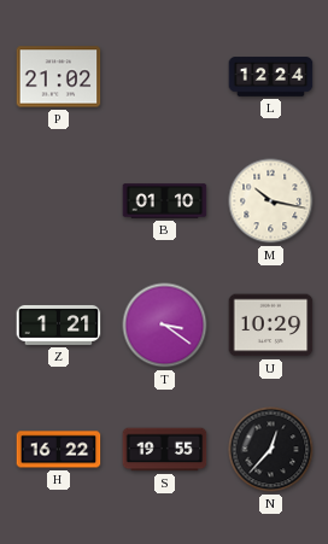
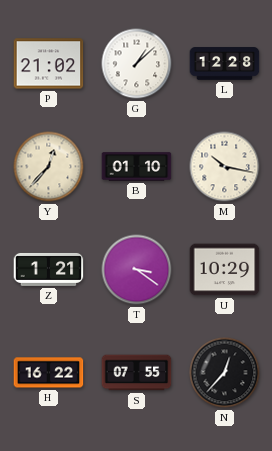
G: none -> 1:08 (137, 64)
L: 12:24 -> 12:28 (225, 64)
Y: none -> 12:37 (49, 167)
S: 19:55 -> 07:55 (137, 373)
